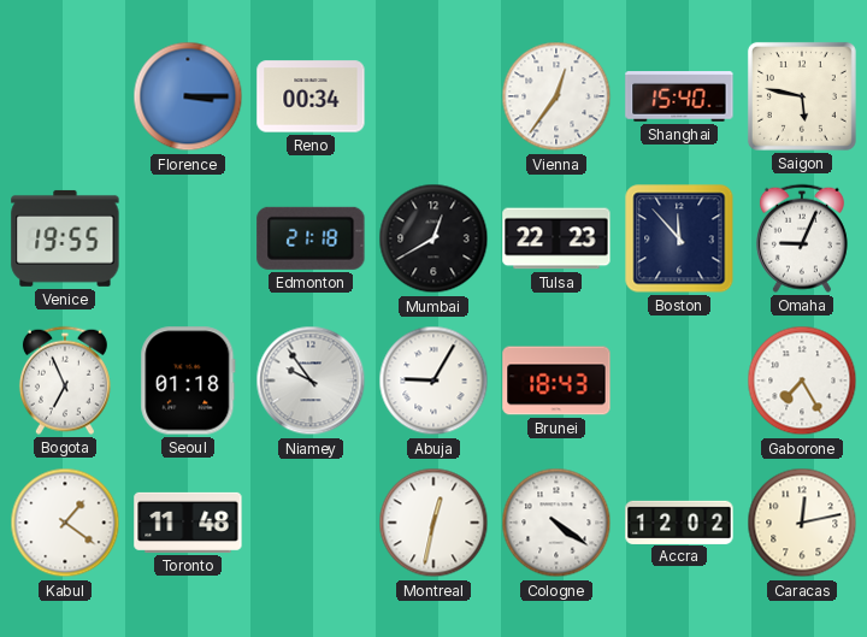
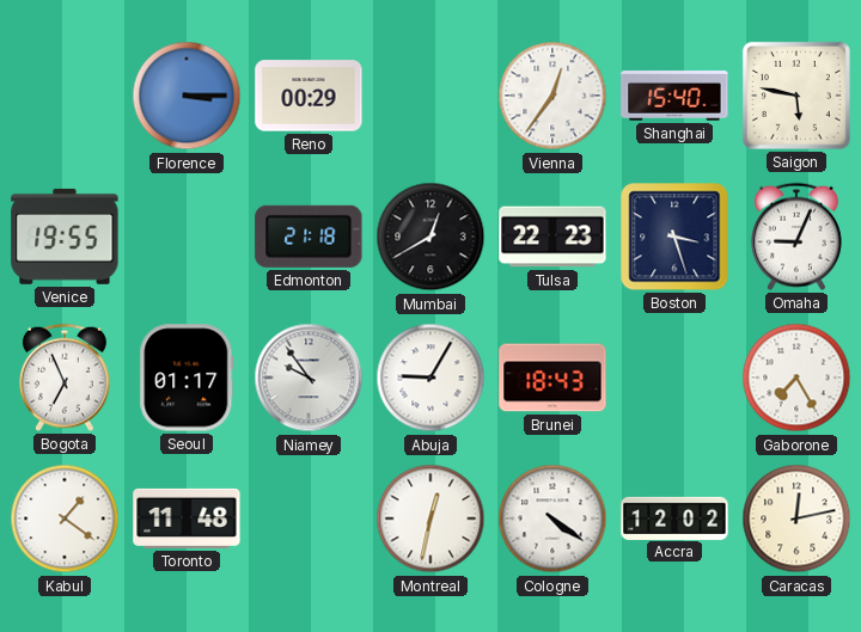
Reno: 00:34 -> 00:29 (309, 96)
Boston: 11:53 -> 3:27 (674, 237)
Seoul: 01:18 -> 01:17 (187, 378)
